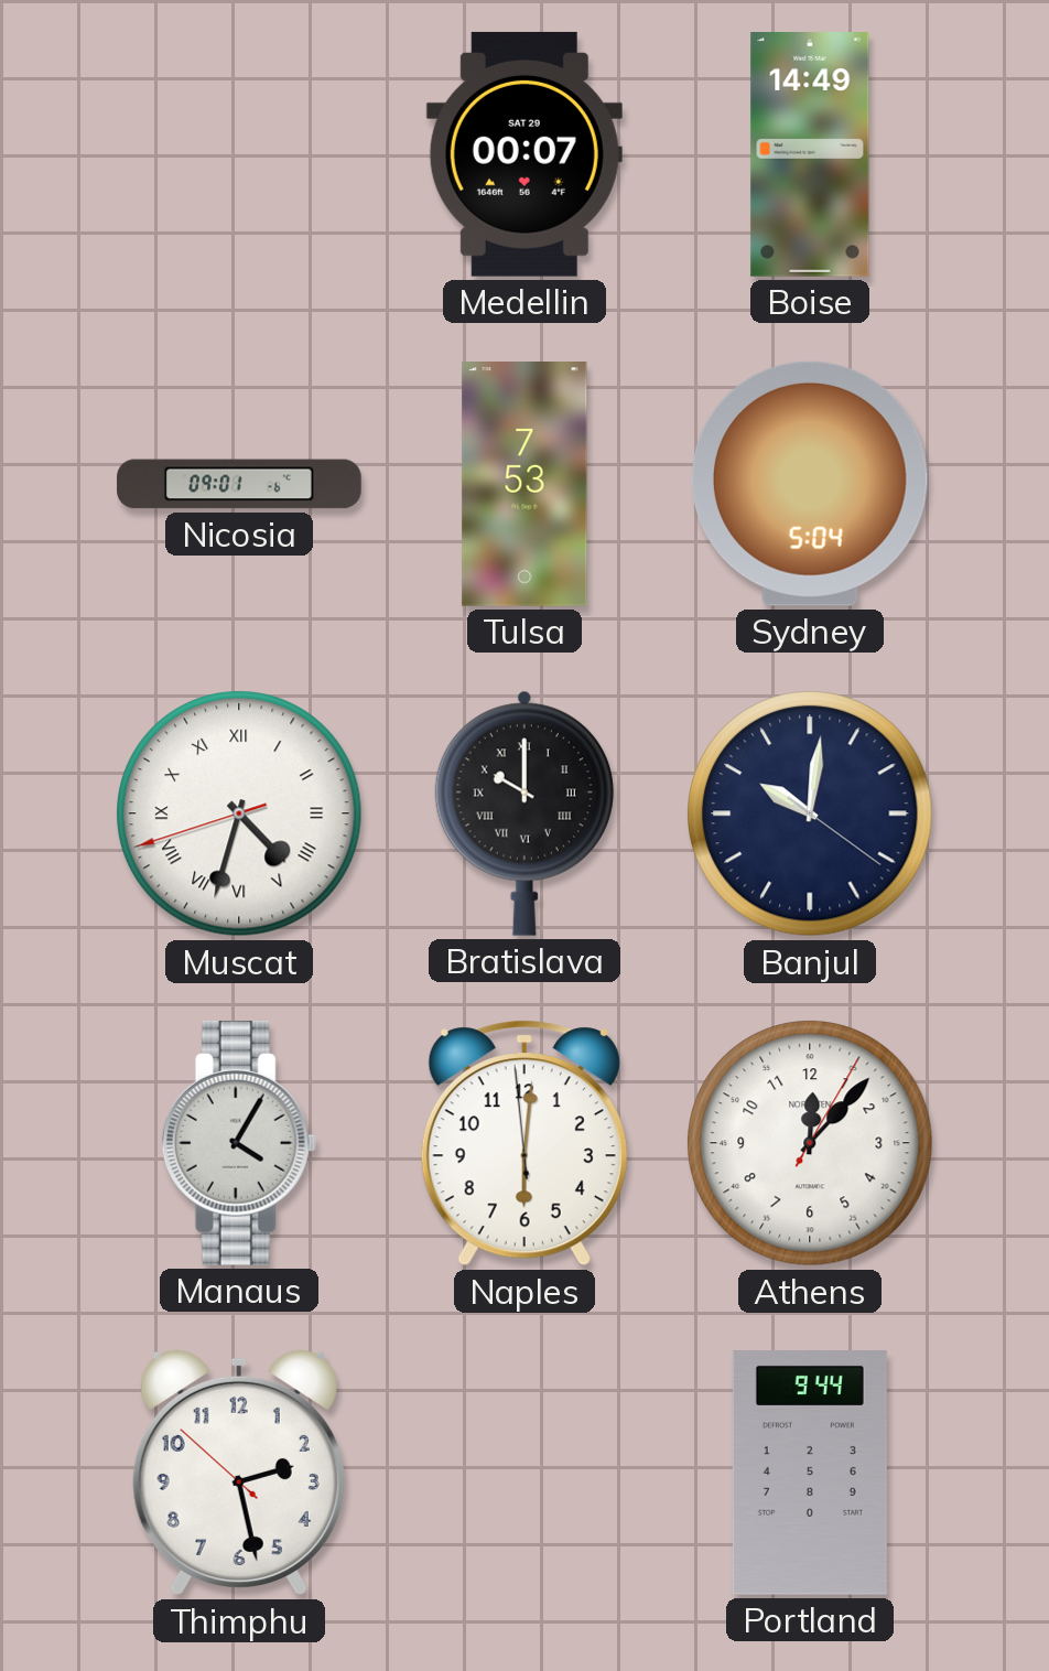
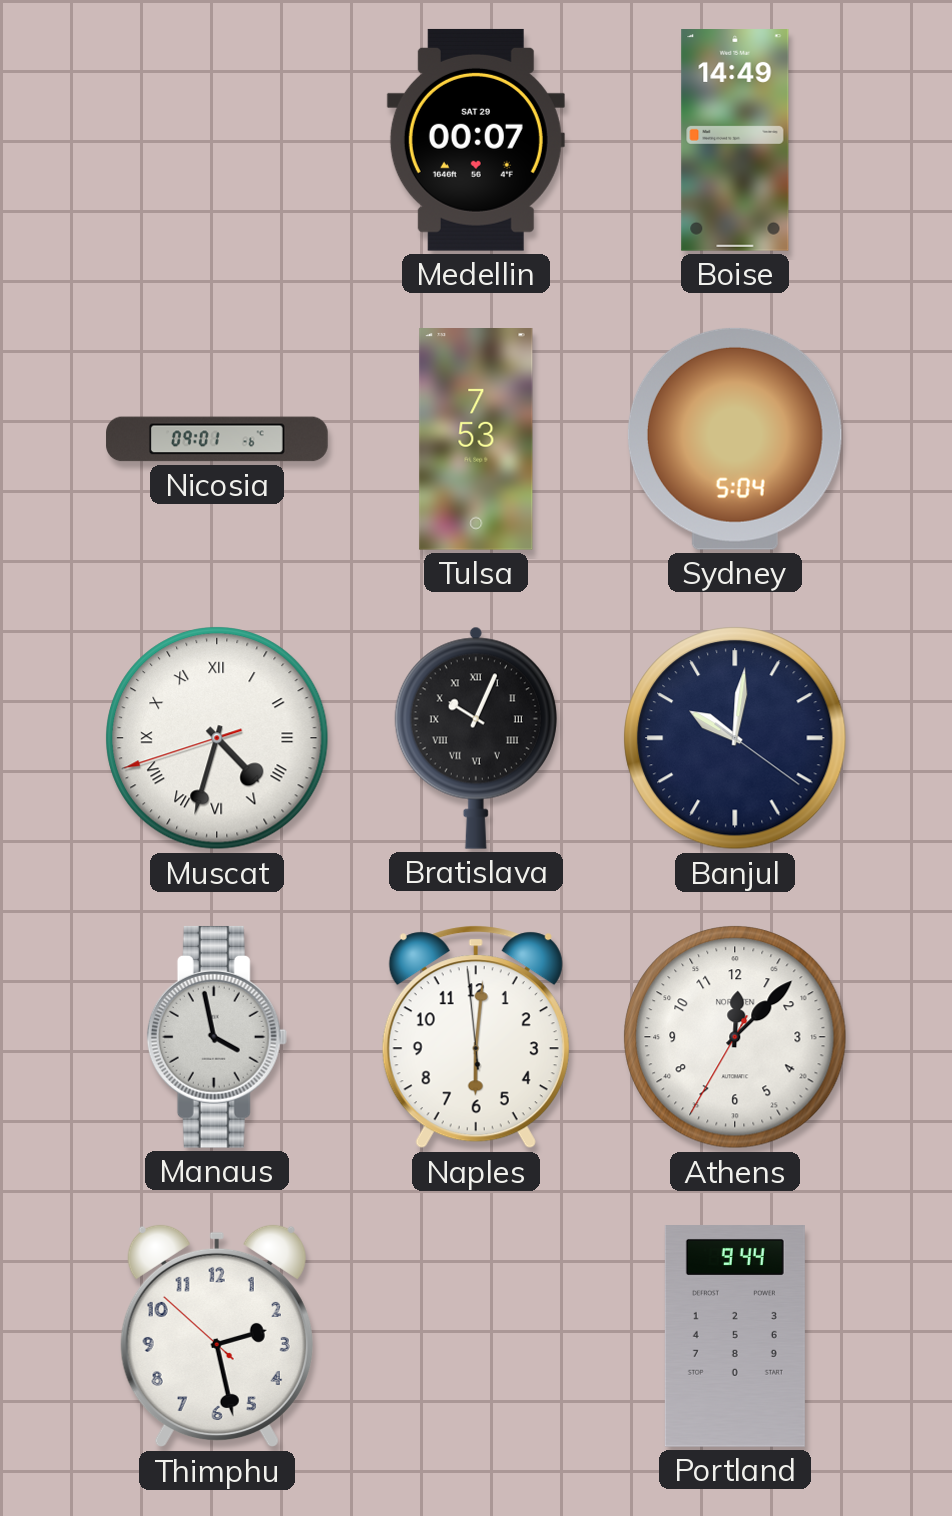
Bratislava: 10:00 -> 10:04 (476, 738)
Manaus: 4:05 -> 3:58 (217, 1037)
Athens: 12:07:05 -> 12:07:35 (735, 1037)
